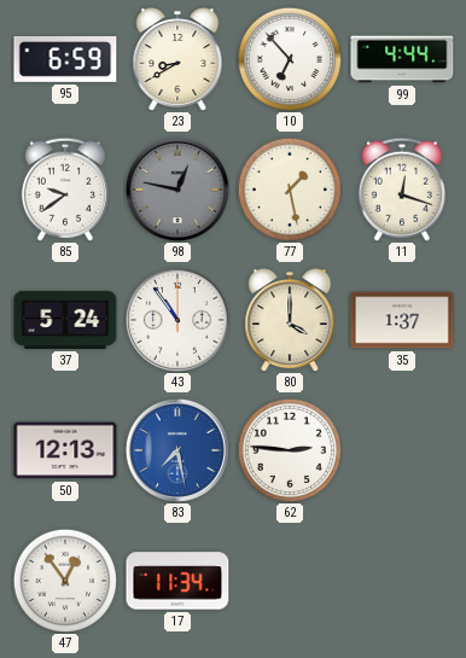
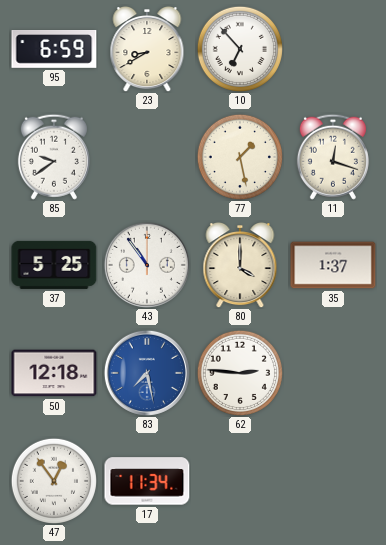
99: 4:44 -> none (402, 59)
98: 12:47 -> none (177, 190)
37: 5:24 -> 5:25 (54, 265)
50: 12:13 -> 12:18 (54, 373)
